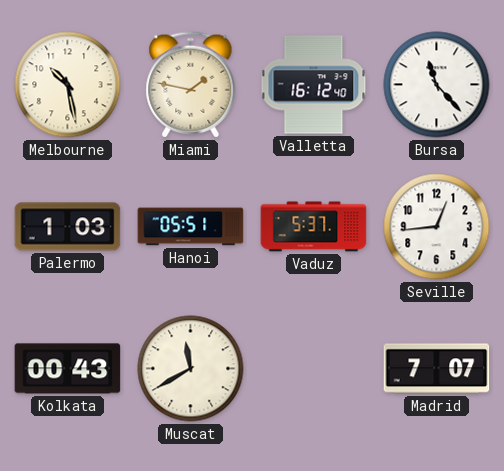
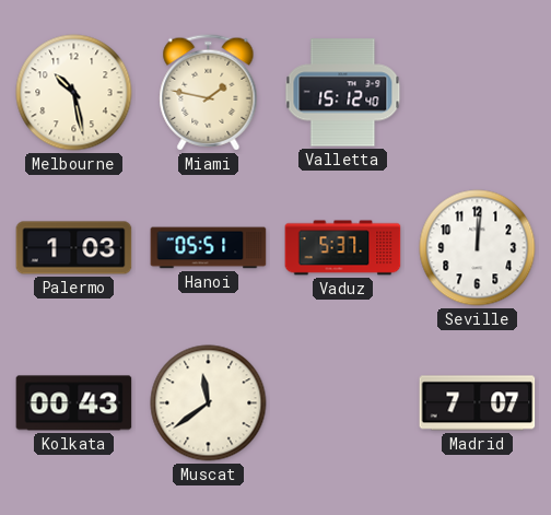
Valletta: 16:12 -> 15:12 (343, 93)
Bursa: 11:23 -> none (437, 85)
Seville: 12:44 -> 12:01 (478, 248)
Muscat: 11:40 -> 11:39 (209, 403)
